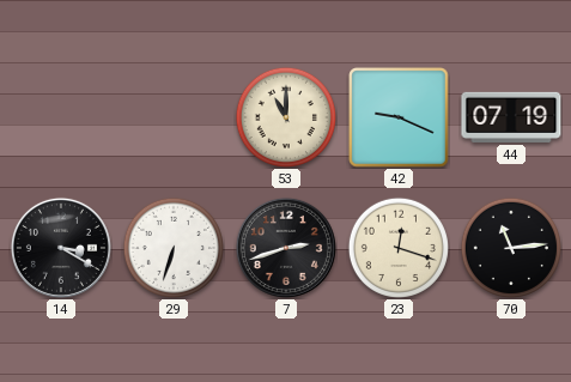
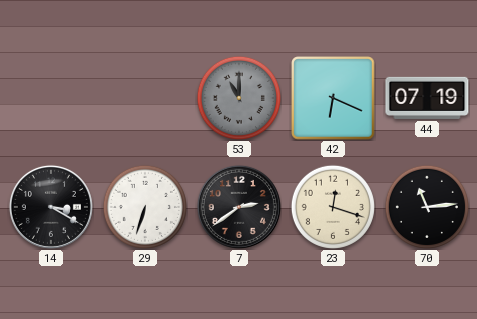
53 dial: cream -> grey (239, 98)
42: 9:19 -> 6:19 (333, 98)
7: 2:42 -> 2:39 (239, 207)
